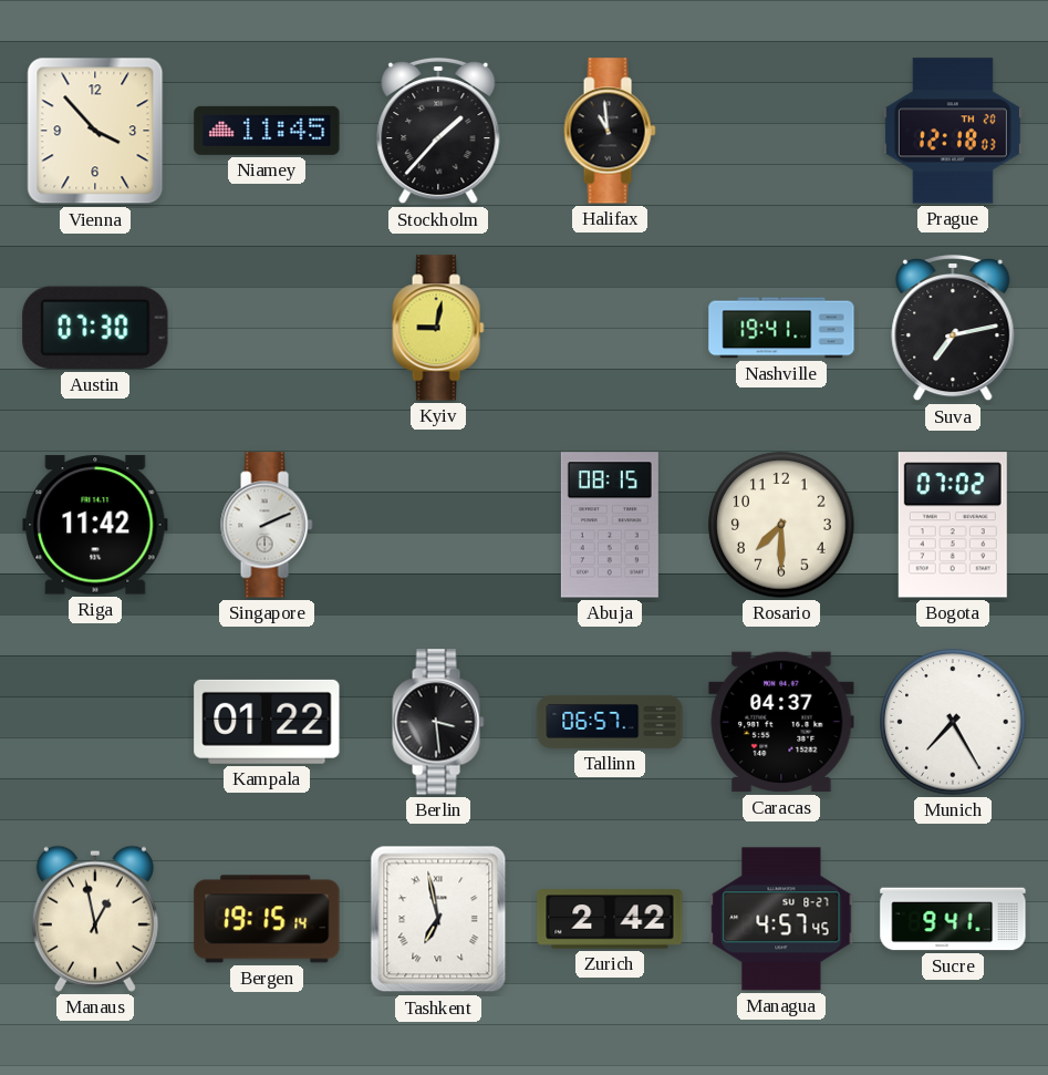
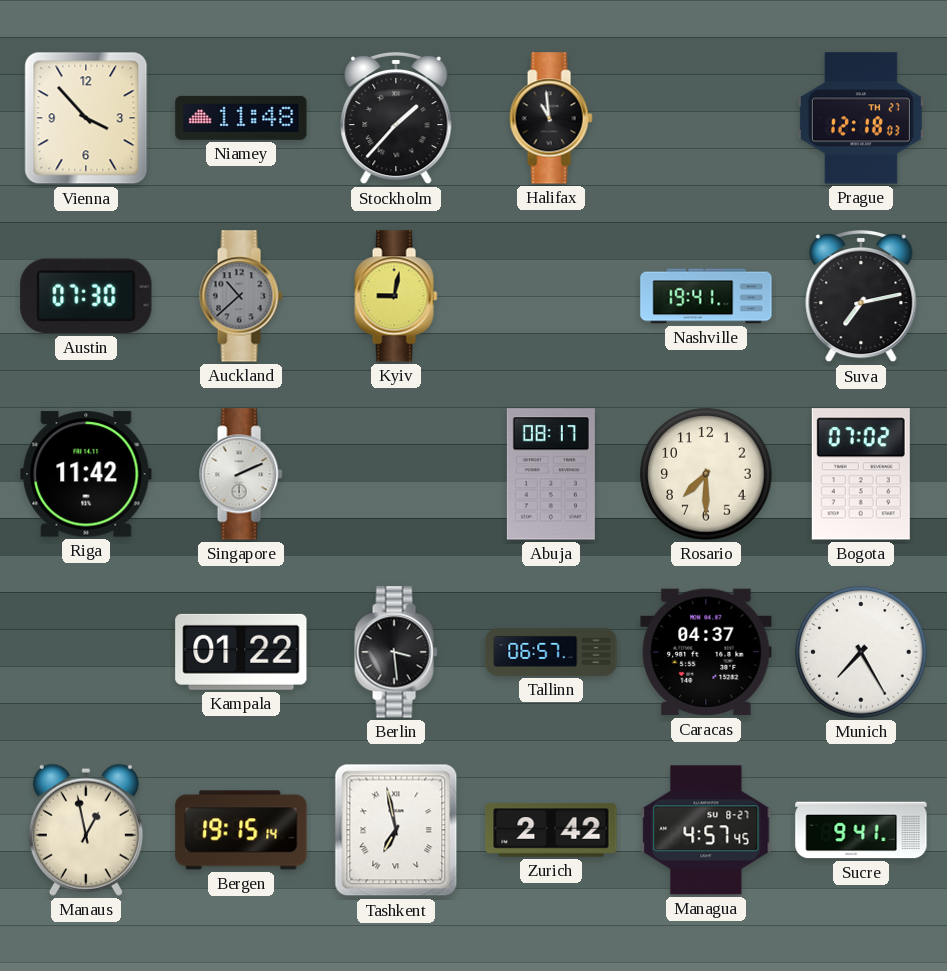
Niamey: 11:45 -> 11:48 (241, 118)
Prague date: TH 20 -> TH 27 (861, 118)
Auckland: none -> 10:38 (241, 296)
Abuja: 08:15 -> 08:17 (551, 474)
